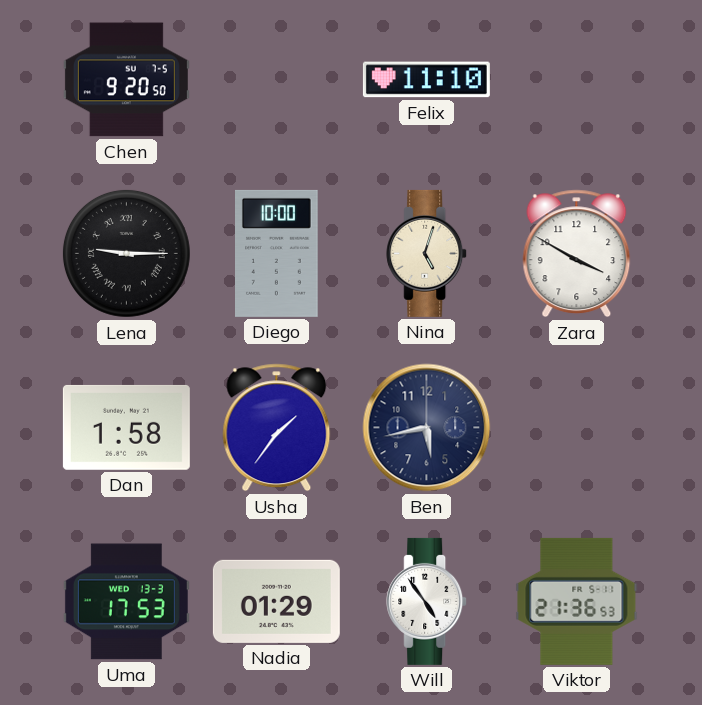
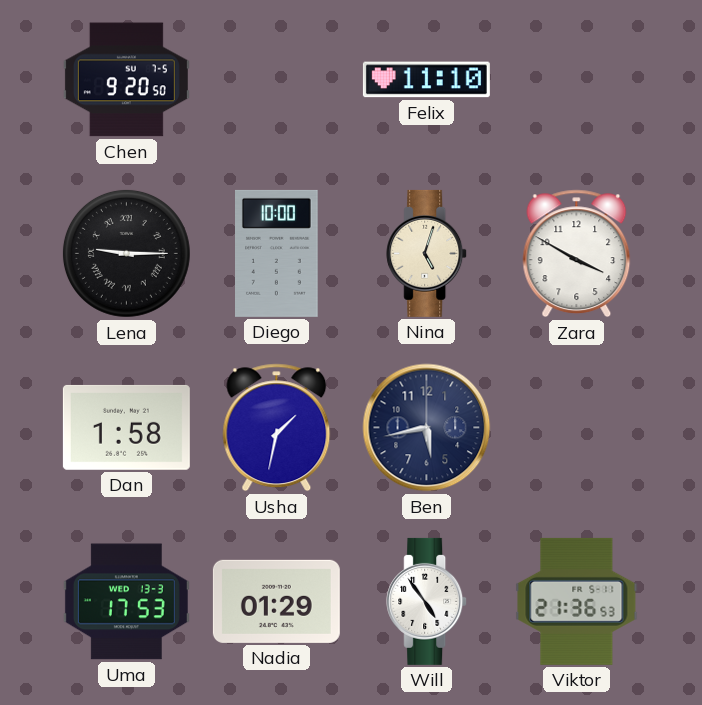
Usha: 1:36 -> 1:32 (277, 428)
